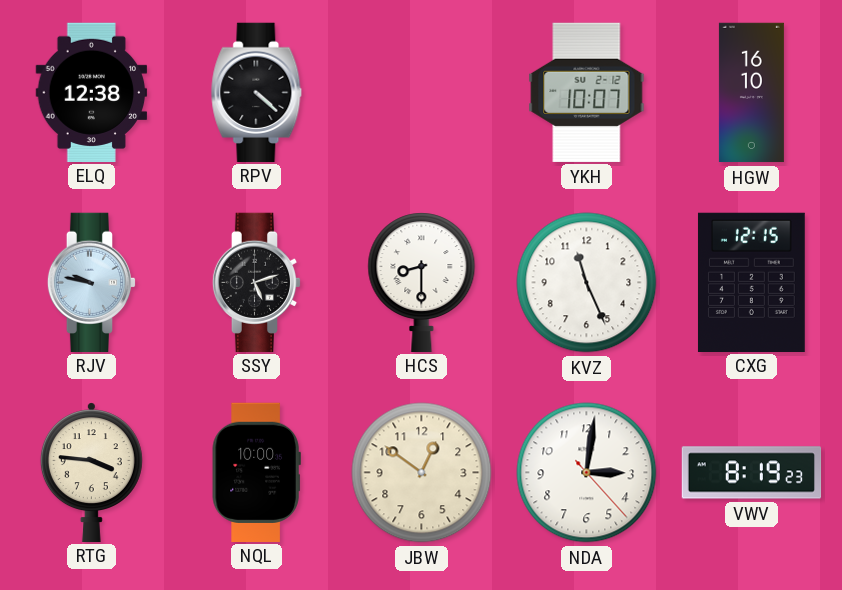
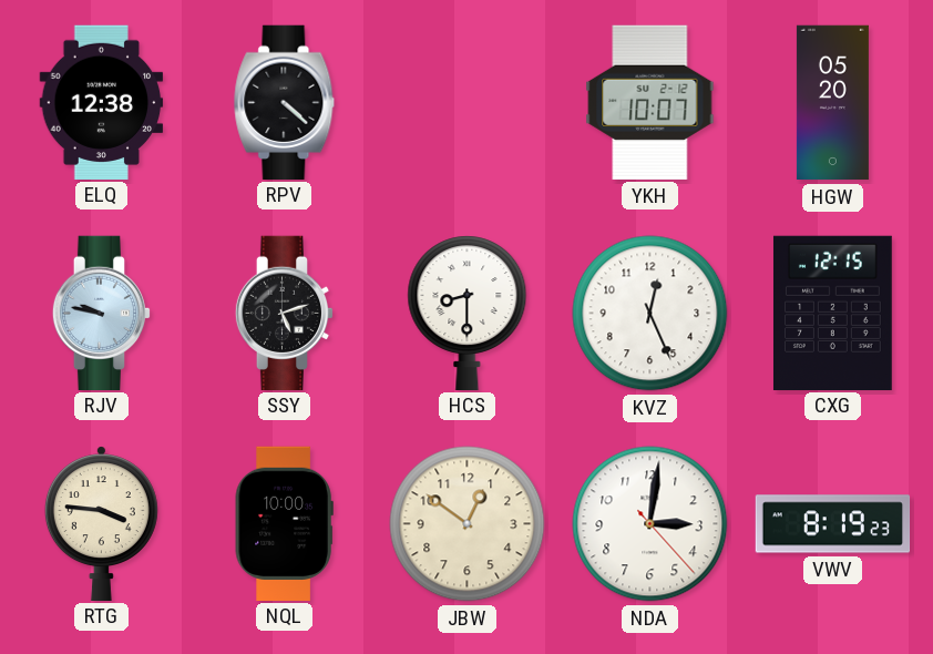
HGW: 16:10 -> 05:20 (832, 103)
KVZ: 11:26 -> 12:26 (650, 314)
